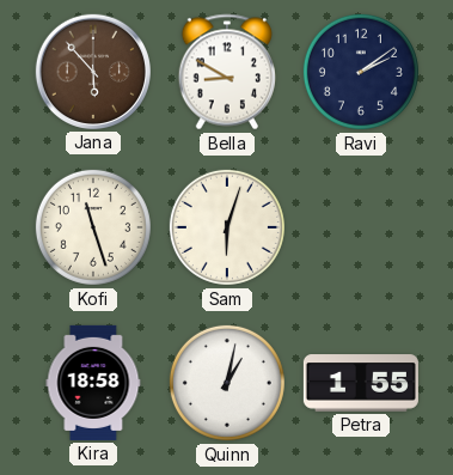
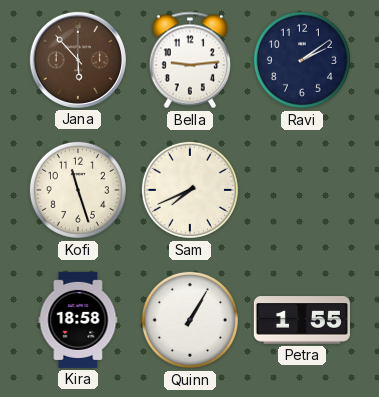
Bella: 8:50 -> 9:14 (189, 60)
Sam: 6:03 -> 7:41 (190, 190)
Quinn: 1:02 -> 1:05 (190, 320)
